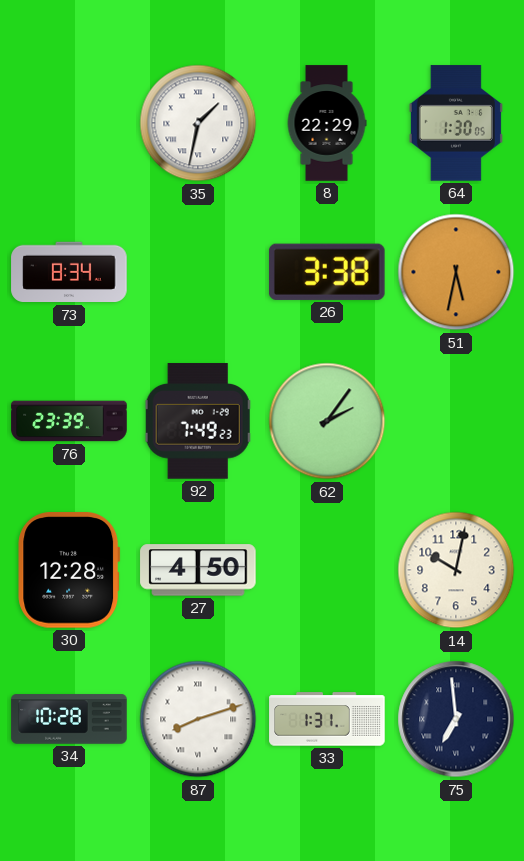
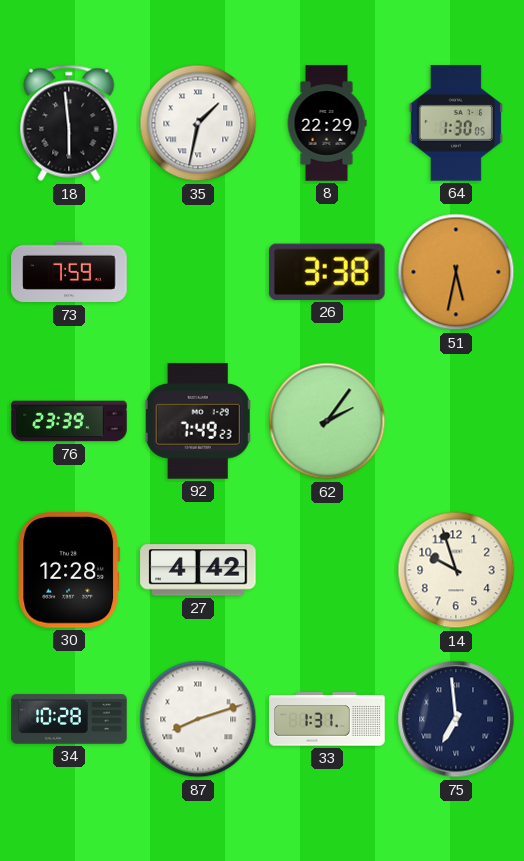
18: none -> 5:59 (69, 123)
73: 8:34 -> 7:59 (69, 272)
27: 4:50 -> 4:42 (198, 570)
14: 10:02 -> 9:57 (456, 570)
